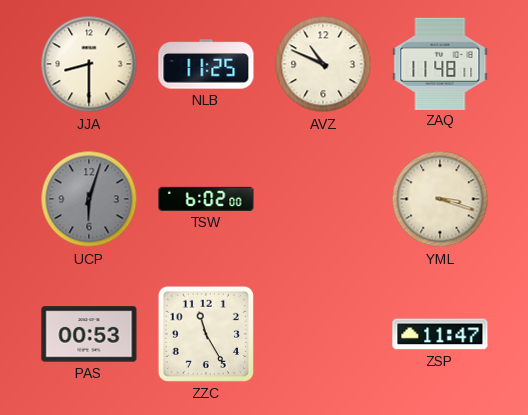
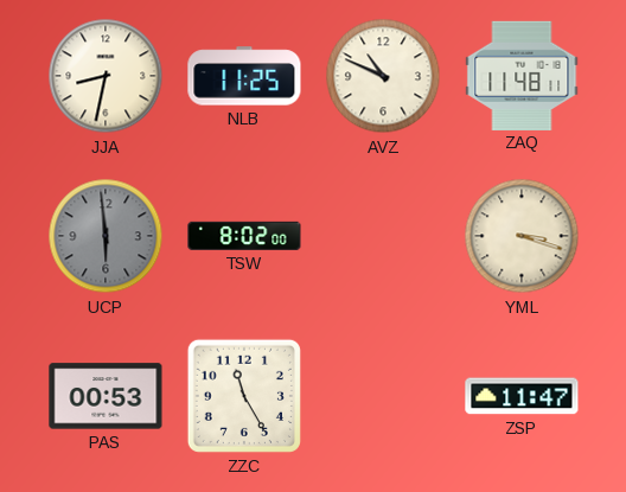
JJA: 8:30 -> 8:32 (106, 76)
UCP: 6:03 -> 5:59 (106, 236)
TSW: 6:02 -> 8:02 (244, 236)
